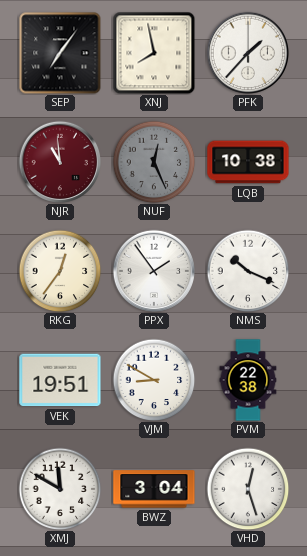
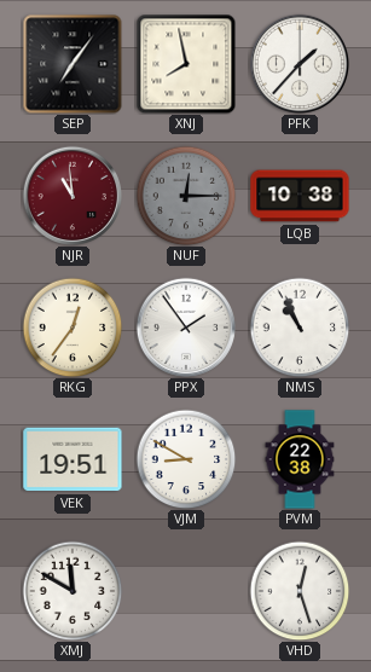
NUF: 12:26 -> 12:15 (186, 196)
NMS: 10:19 -> 10:56 (300, 328)
BWZ: 3:04 -> none (154, 489)
